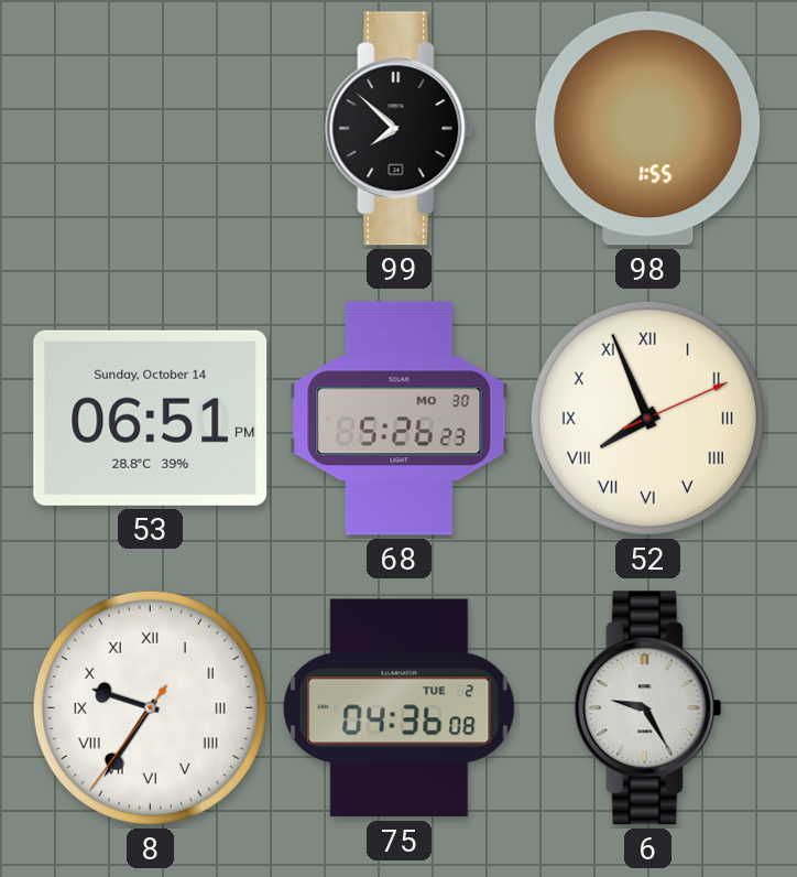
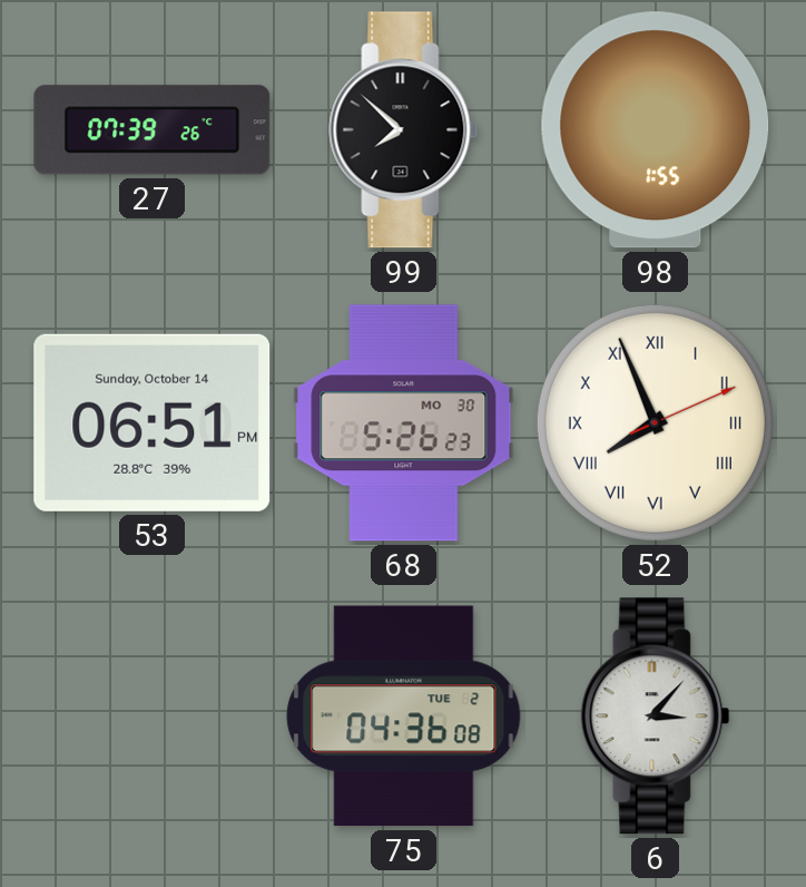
27: none -> 07:39 (153, 130)
8: 9:35 -> none (150, 707)
6: 9:25 -> 3:07 (656, 717)
